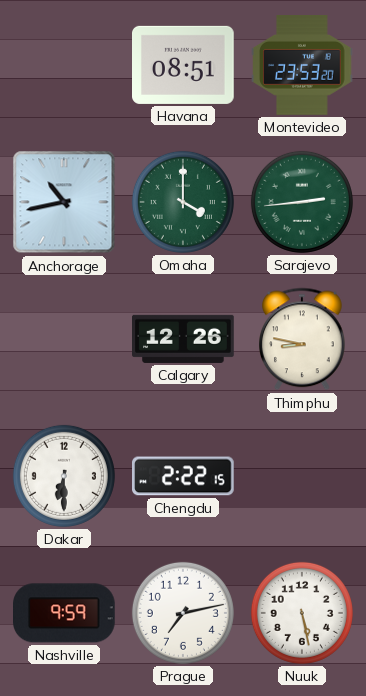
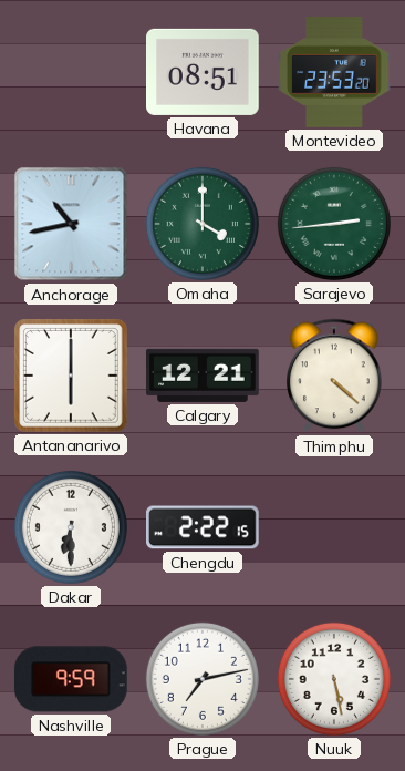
Antananarivo: none -> 6:00 (72, 377)
Calgary: 12:26 -> 12:21 (202, 376)
Thimphu: 8:47 -> 4:22 (334, 376)
